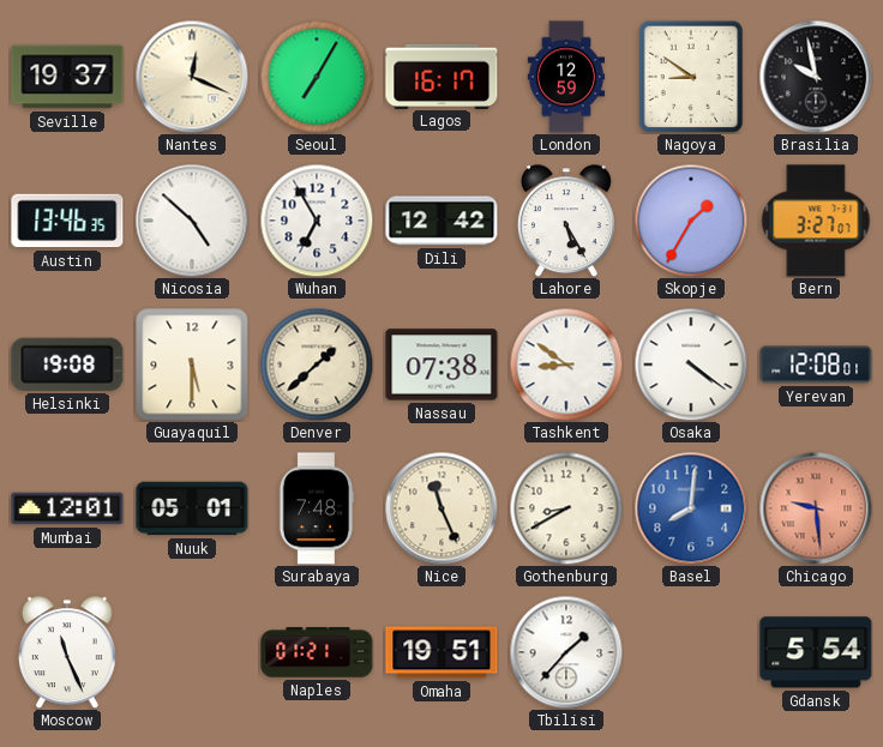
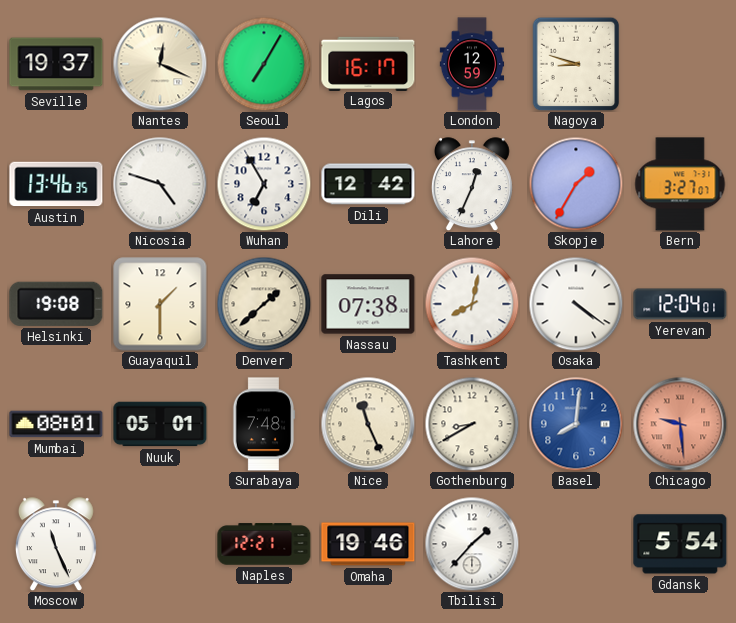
Nagoya: 8:51 -> 8:48 (576, 64)
Brasilia: 9:58 -> none (816, 77)
Nicosia: 4:52 -> 4:48 (160, 184)
Lahore: 5:25 -> 12:34 (472, 184)
Guayaquil: 5:30 -> 1:30 (160, 304)
Tashkent: 8:51 -> 8:02 (472, 304)
Yerevan: 12:08 -> 12:04 (680, 304)
Mumbai: 12:01 -> 08:01 (56, 424)
Naples: 01:21 -> 12:21 (264, 544)
Omaha: 19:51 -> 19:46 (368, 544)
